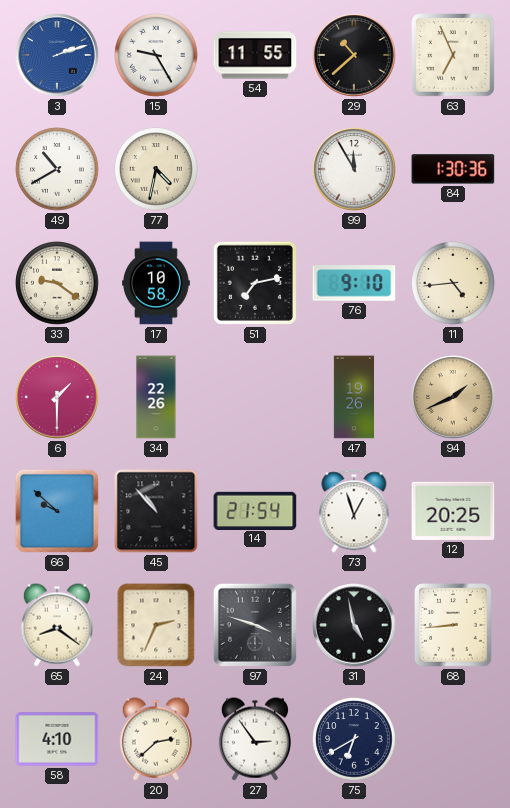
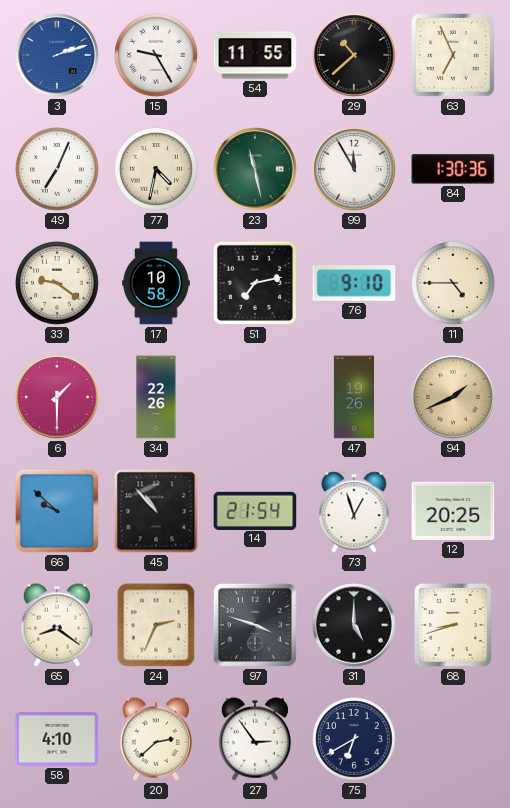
49: 10:40 -> 7:04 (57, 169)
23: none -> 11:28 (255, 169)
11: 4:44 -> 4:45 (453, 283)
31: 4:58 -> 5:00 (354, 625)
68: 8:44 -> 8:42 (453, 625)
